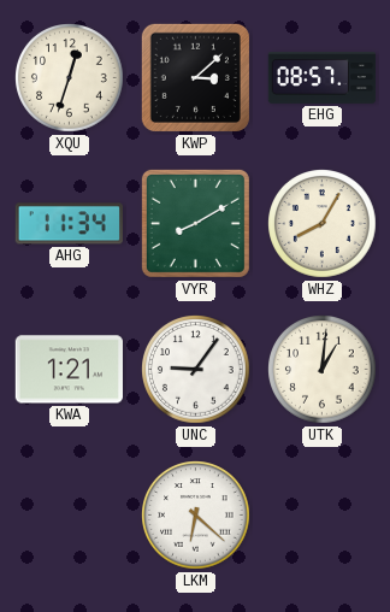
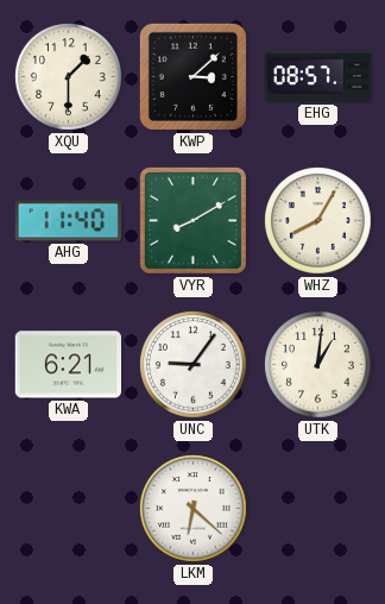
XQU: 12:33 -> 1:30 (69, 77)
AHG: 11:34 -> 11:40 (68, 221)
KWA: 1:21 -> 6:21 (68, 365)
